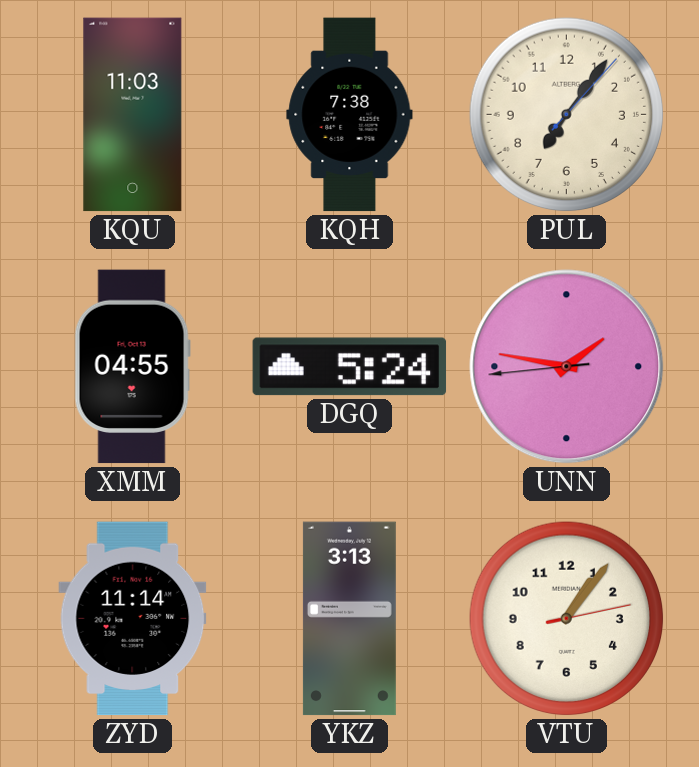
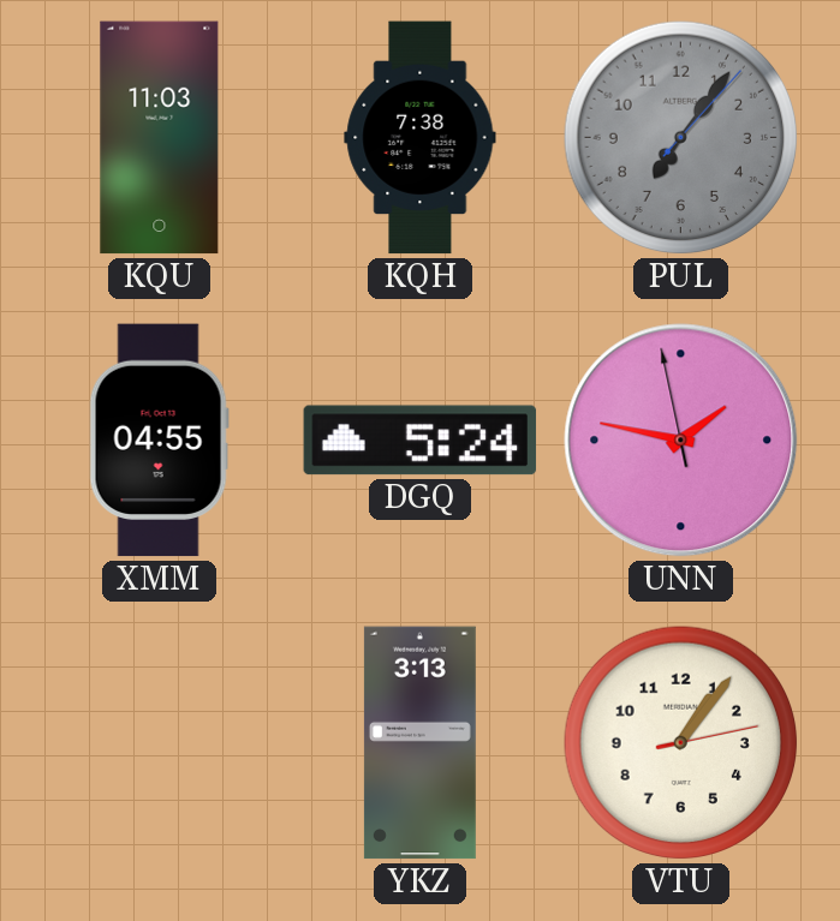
PUL dial: cream -> grey (681, 138)
UNN: 1:46:44 -> 1:46:58 (681, 441)
ZYD: 11:14 -> none (133, 619)
